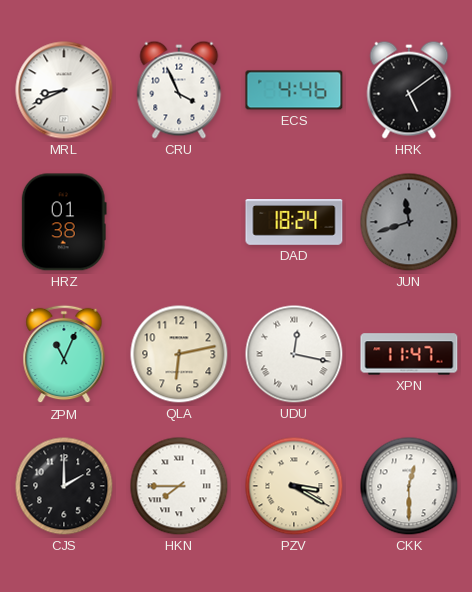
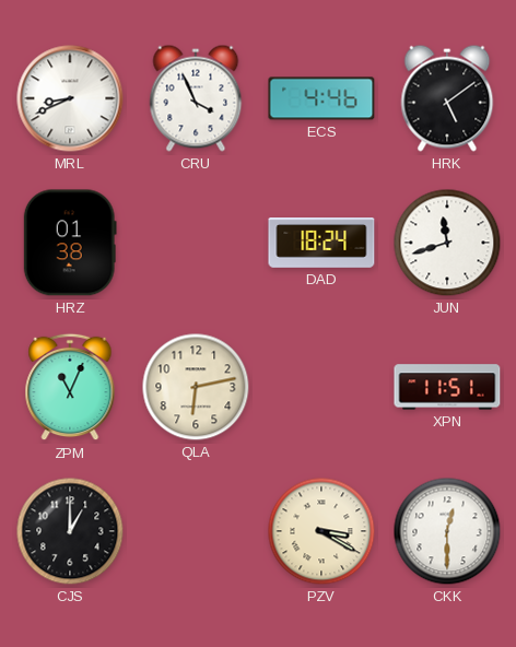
JUN dial: grey -> white (447, 243)
UDU: 12:17 -> none (294, 354)
XPN: 11:47 -> 11:51 (447, 387)
CJS: 2:00 -> 1:00 (70, 531)
HKN: 7:45 -> none (179, 486)
